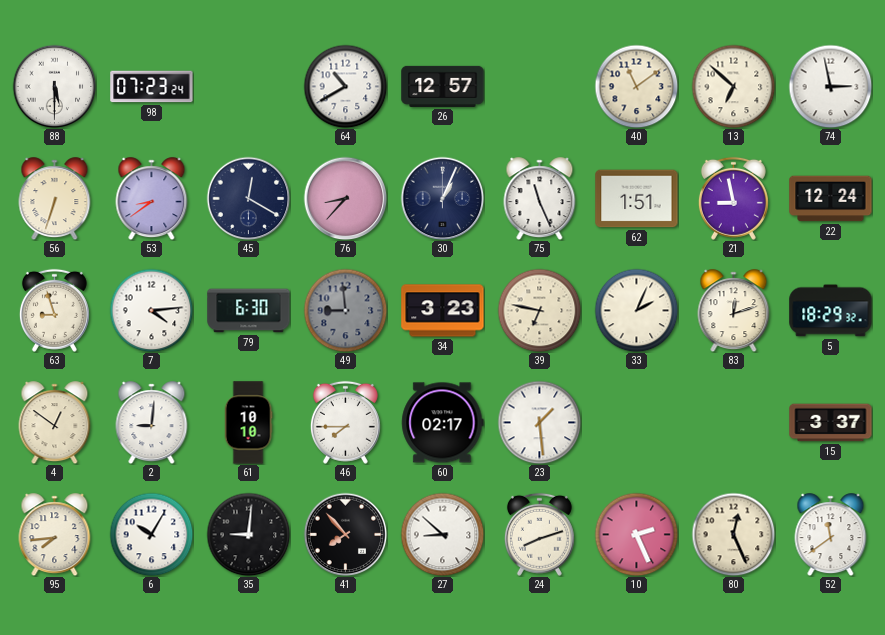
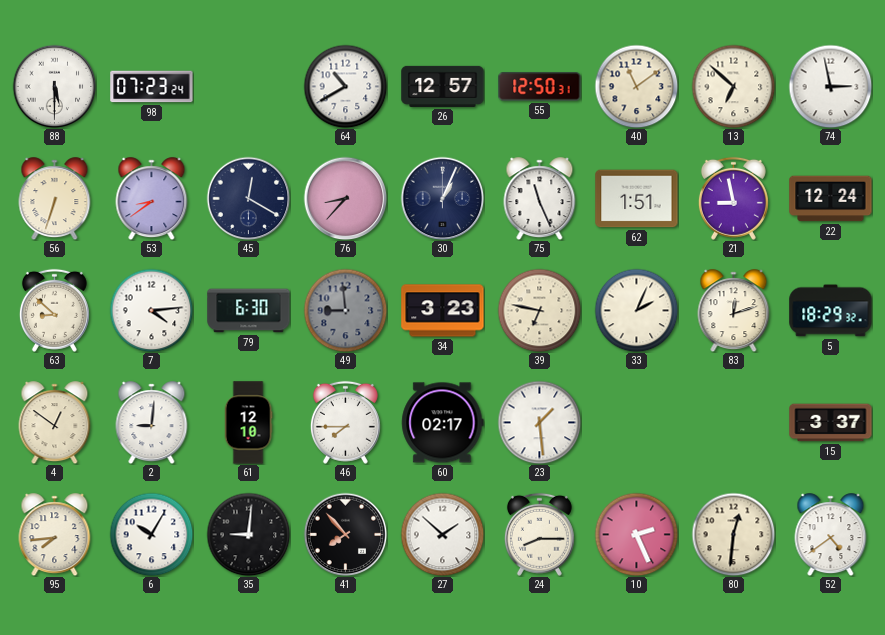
55: none -> 12:50 (540, 87)
63: 8:57 -> 8:52 (54, 310)
61: 10:10 -> 12:10 (248, 423)
27: 8:52 -> 1:52 (442, 534)
24: 8:12 -> 8:15 (539, 534)
80: 12:26 -> 12:31 (733, 534)
52: 11:39 -> 4:39 (831, 535)
